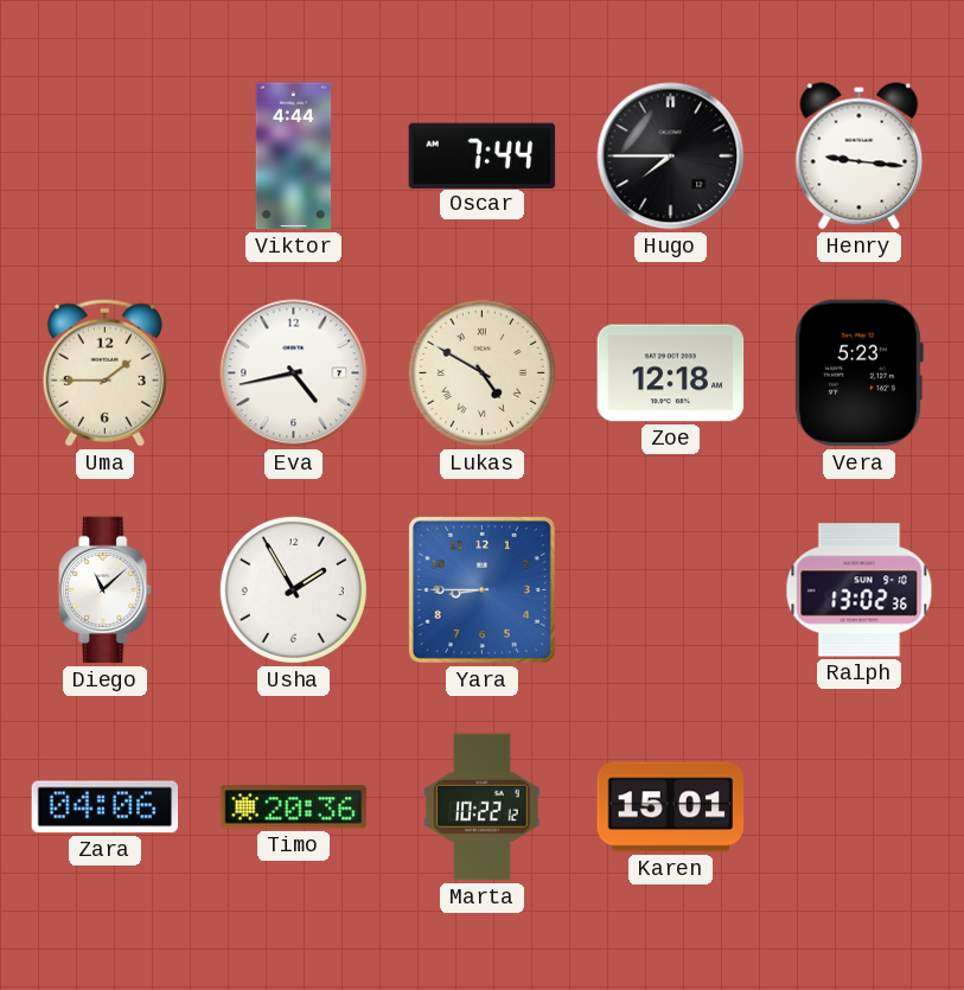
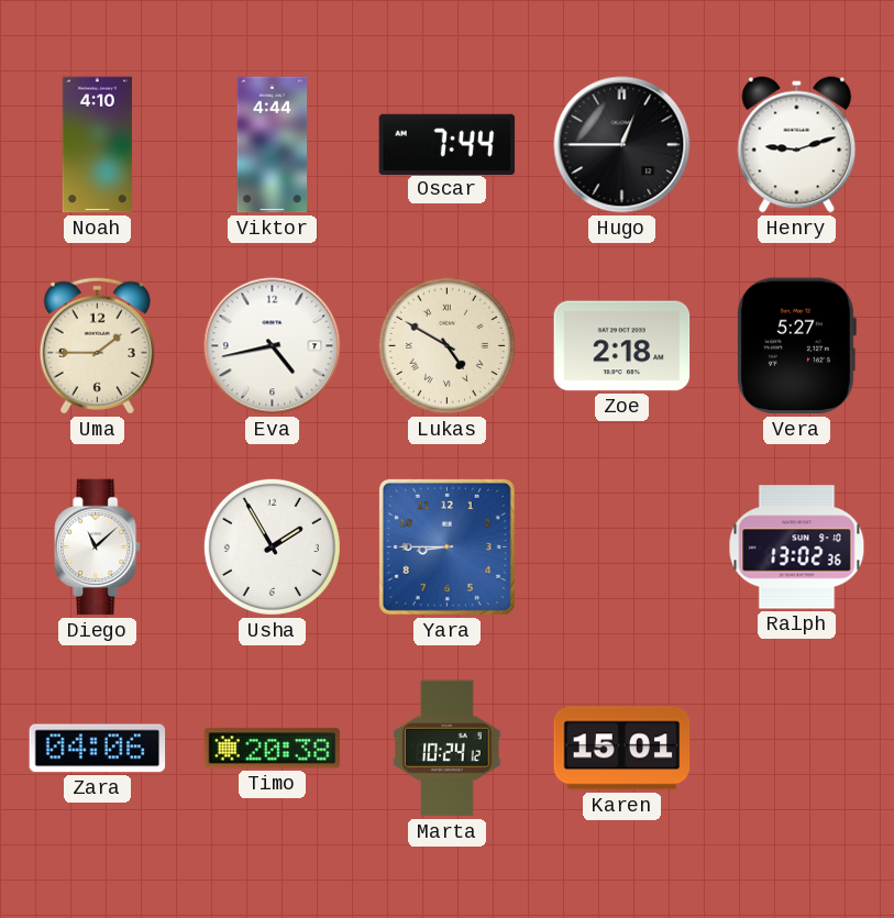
Noah: none -> 4:10 (97, 145)
Hugo: 7:45 -> 12:45 (622, 145)
Henry: 9:16 -> 9:12 (797, 145)
Zoe: 12:18 -> 2:18 (622, 346)
Vera: 5:23 -> 5:27 (796, 346)
Timo: 20:36 -> 20:38 (273, 749)
Marta: 10:22 -> 10:24 (448, 749)
